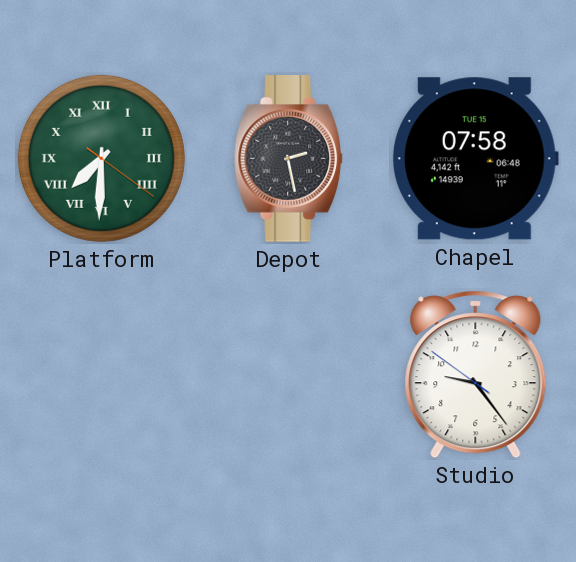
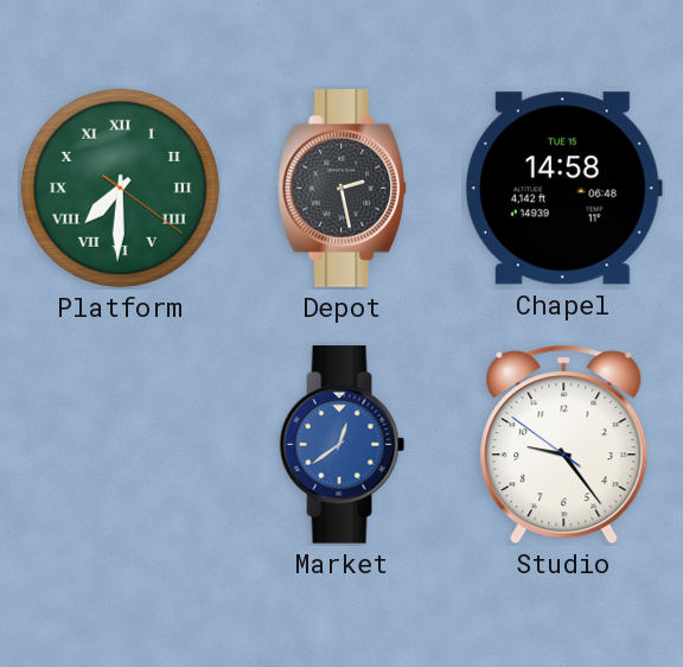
Chapel: 07:58 -> 14:58 (563, 189)
Market: none -> 12:39 (343, 445)
